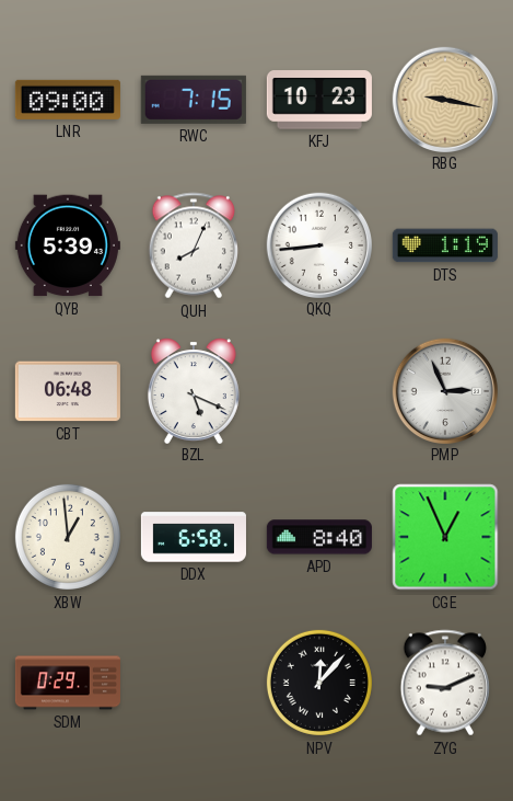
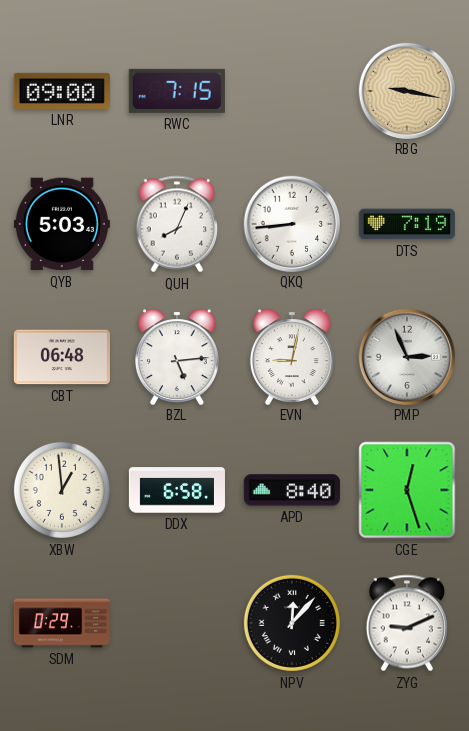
KFJ: 10:23 -> none (319, 100)
QYB: 5:39 -> 5:03 (62, 224)
DTS: 1:19 -> 7:19 (407, 224)
BZL: 5:19 -> 5:14 (177, 356)
EVN: none -> 9:02 (292, 356)
CGE: 12:56 -> 12:27 (407, 490)
